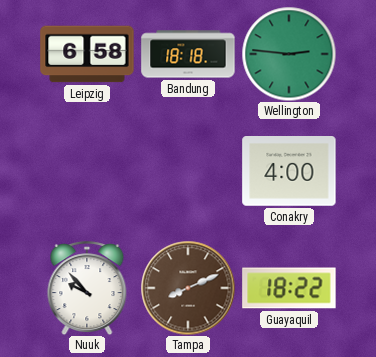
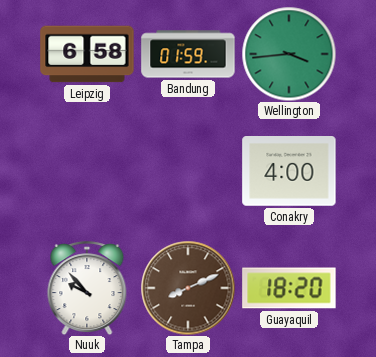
Bandung: 18:18 -> 01:59 (188, 54)
Wellington: 2:46 -> 3:44 (289, 54)
Guayaquil: 18:22 -> 18:20 (289, 288)
